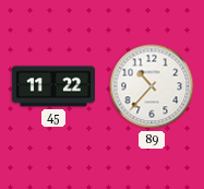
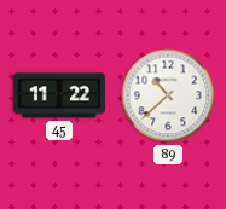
89: 10:37 -> 10:38 (168, 95)
